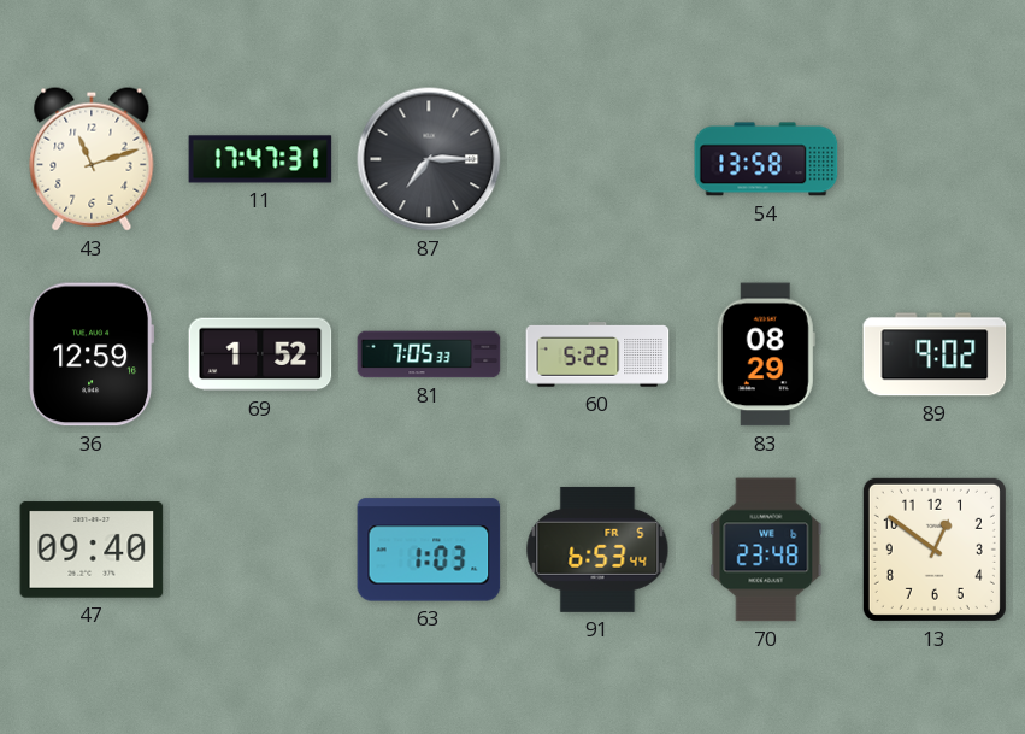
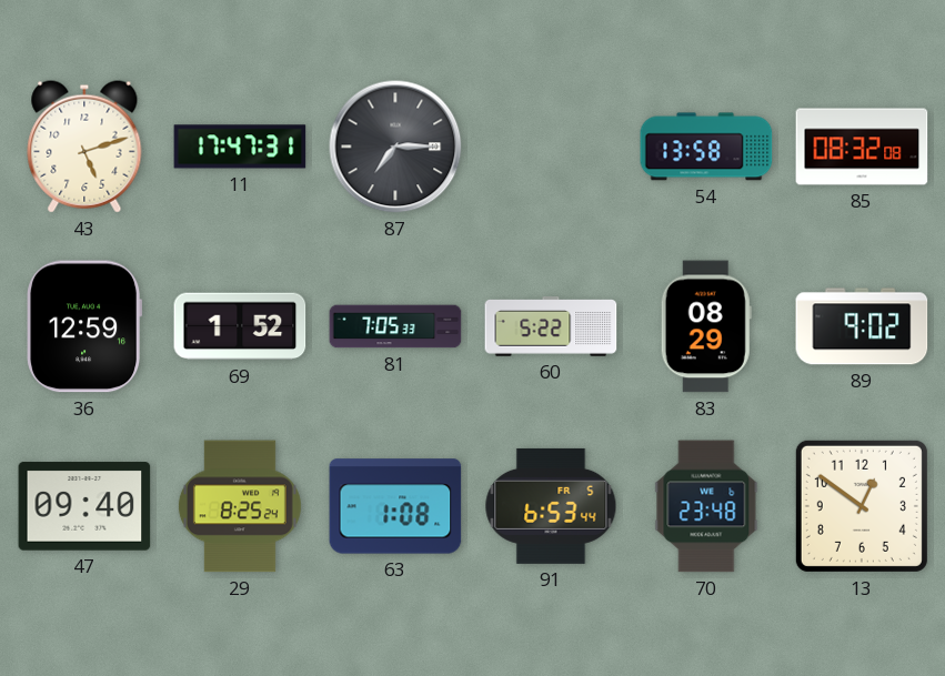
43: 11:12 -> 5:12 (84, 147)
85: none -> 08:32 (862, 147)
29: none -> 8:25 (240, 506)
63: 1:03 -> 1:08 (395, 506)
